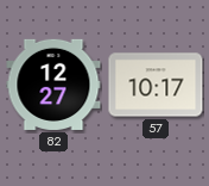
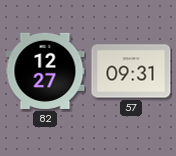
57: 10:17 -> 09:31 (131, 71)
